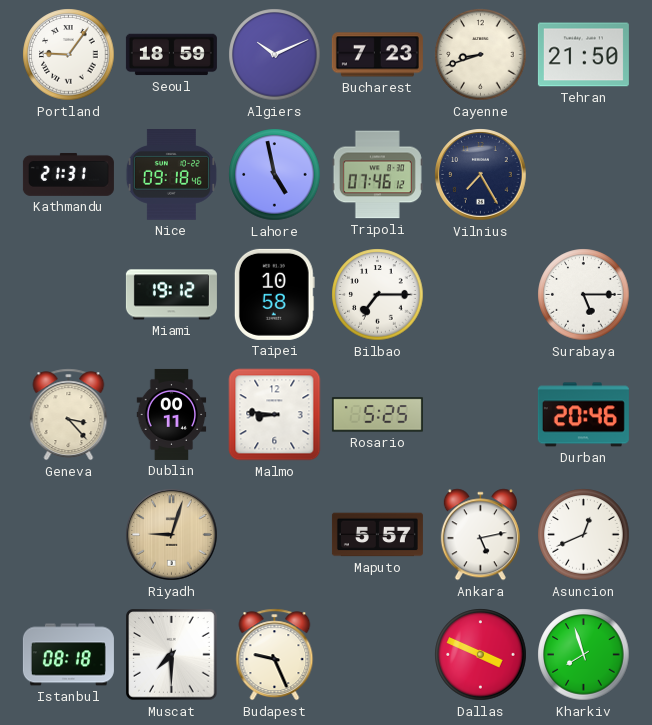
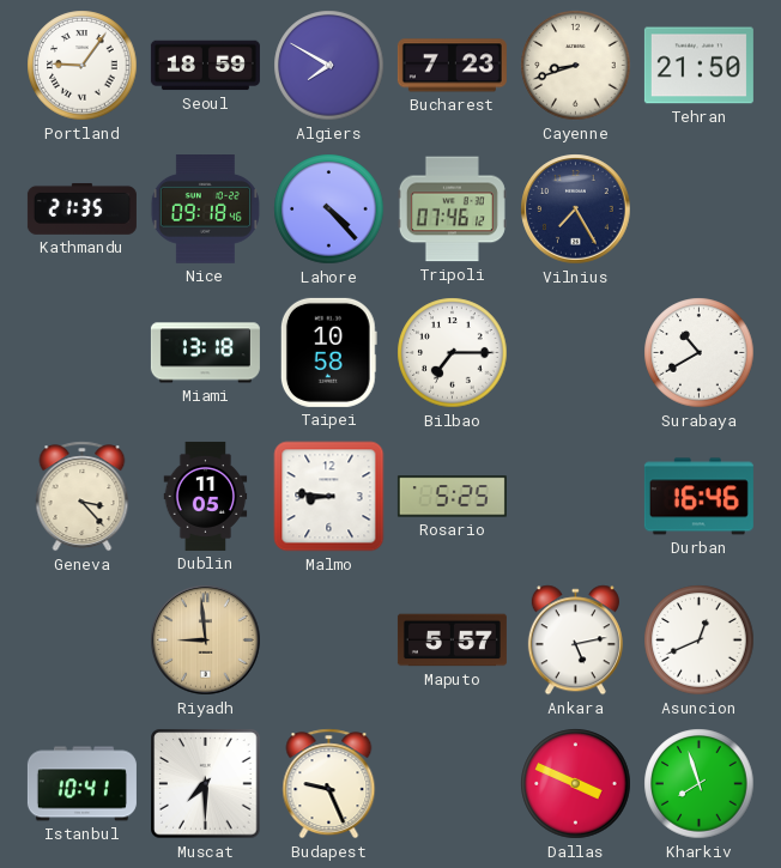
Algiers: 10:11 -> 7:50 (329, 66)
Kathmandu: 21:31 -> 21:35 (81, 208)
Lahore: 4:58 -> 4:23 (329, 210)
Miami: 19:12 -> 13:18 (205, 353)
Surabaya: 5:15 -> 10:40 (700, 353)
Dublin: 00:11 -> 11:05 (206, 496)
Durban: 20:46 -> 16:46 (698, 497)
Riyadh: 9:03 -> 8:59 (206, 641)
Istanbul: 08:18 -> 10:41 (81, 784)
